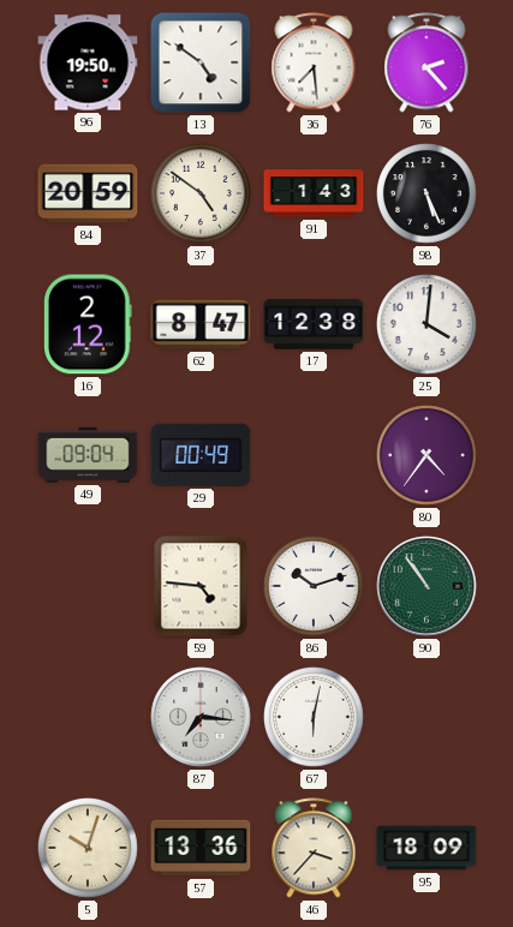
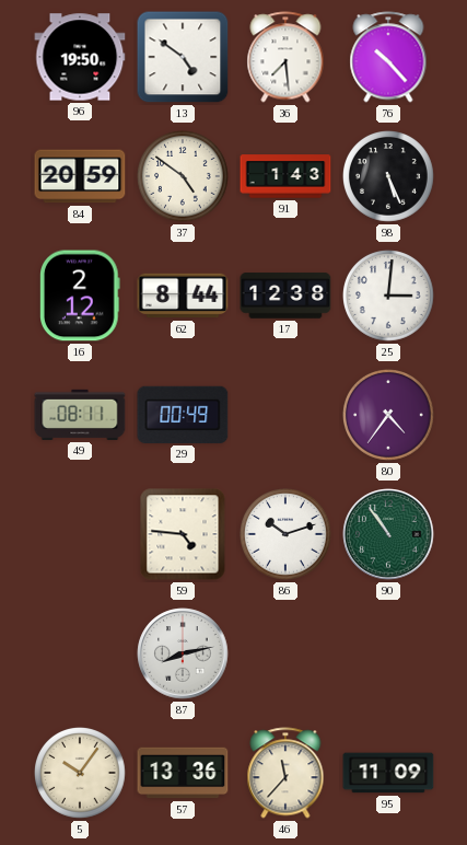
76: 2:23 -> 10:23 (388, 57)
62: 8:47 -> 8:44 (183, 296)
25: 4:01 -> 3:01 (389, 297)
49: 09:04 -> 08:11 (80, 415)
87: 7:16 -> 8:13 (183, 653)
67: 6:02 -> none (315, 718)
5: 10:03 -> 10:06 (81, 774)
46: 3:37 -> 11:37 (285, 773)
95: 18:09 -> 11:09 (388, 773)
